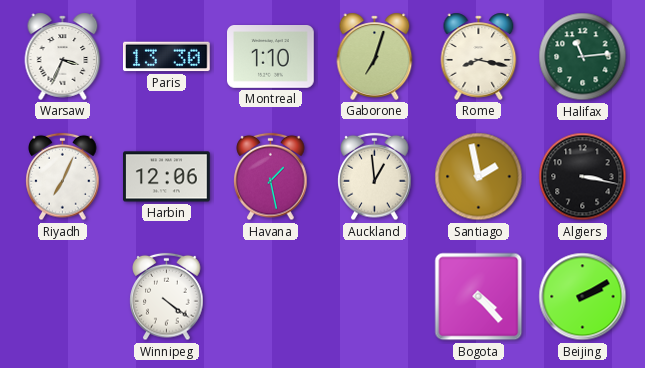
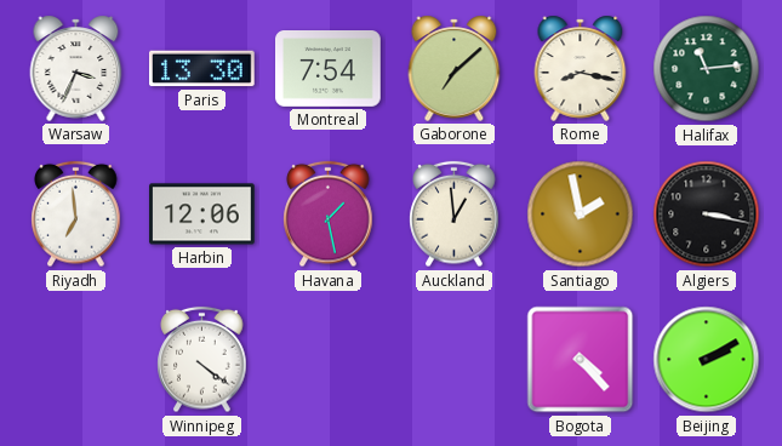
Montreal: 1:10 -> 7:54 (329, 69)
Gaborone: 7:03 -> 7:08 (455, 68)
Riyadh: 7:04 -> 6:59 (76, 215)
